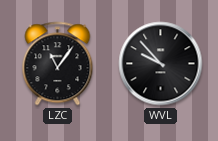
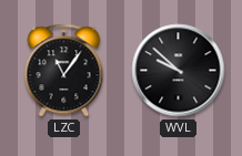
WVL: 9:53 -> 9:52 (179, 71)
